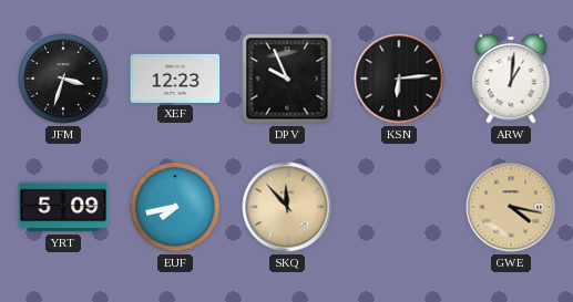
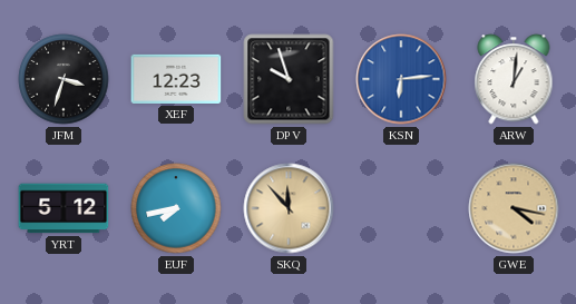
DPV: 9:56 -> 9:57 (289, 79)
KSN dial: black -> blue (401, 79)
YRT: 5:09 -> 5:12 (64, 208)
